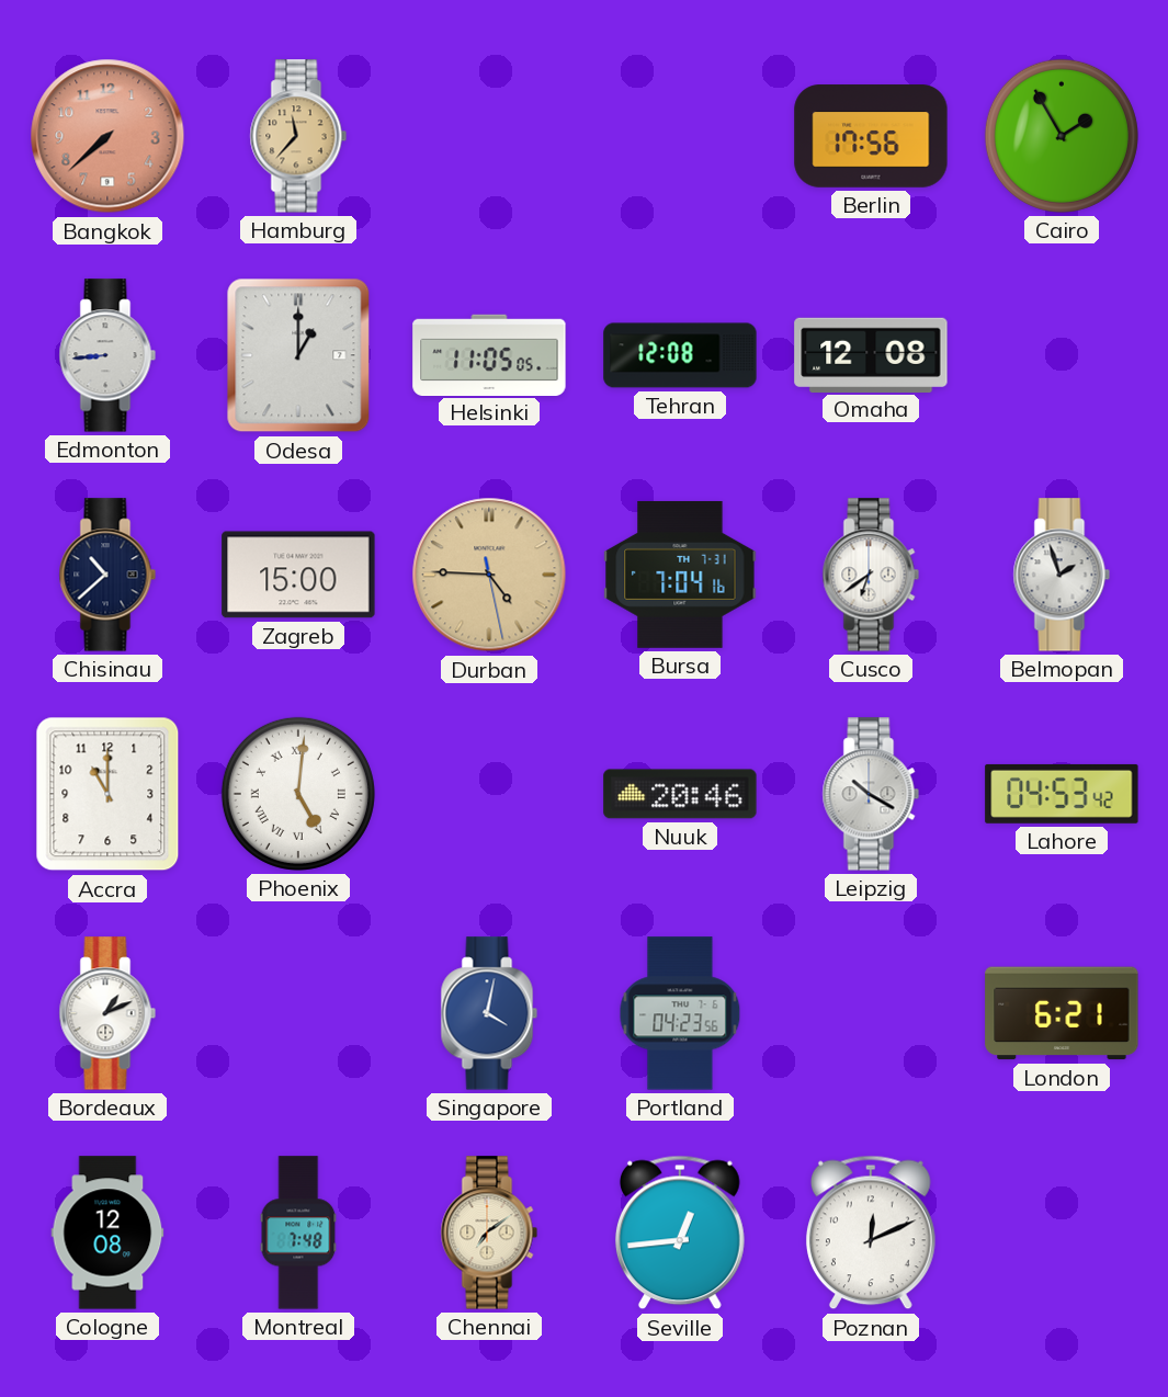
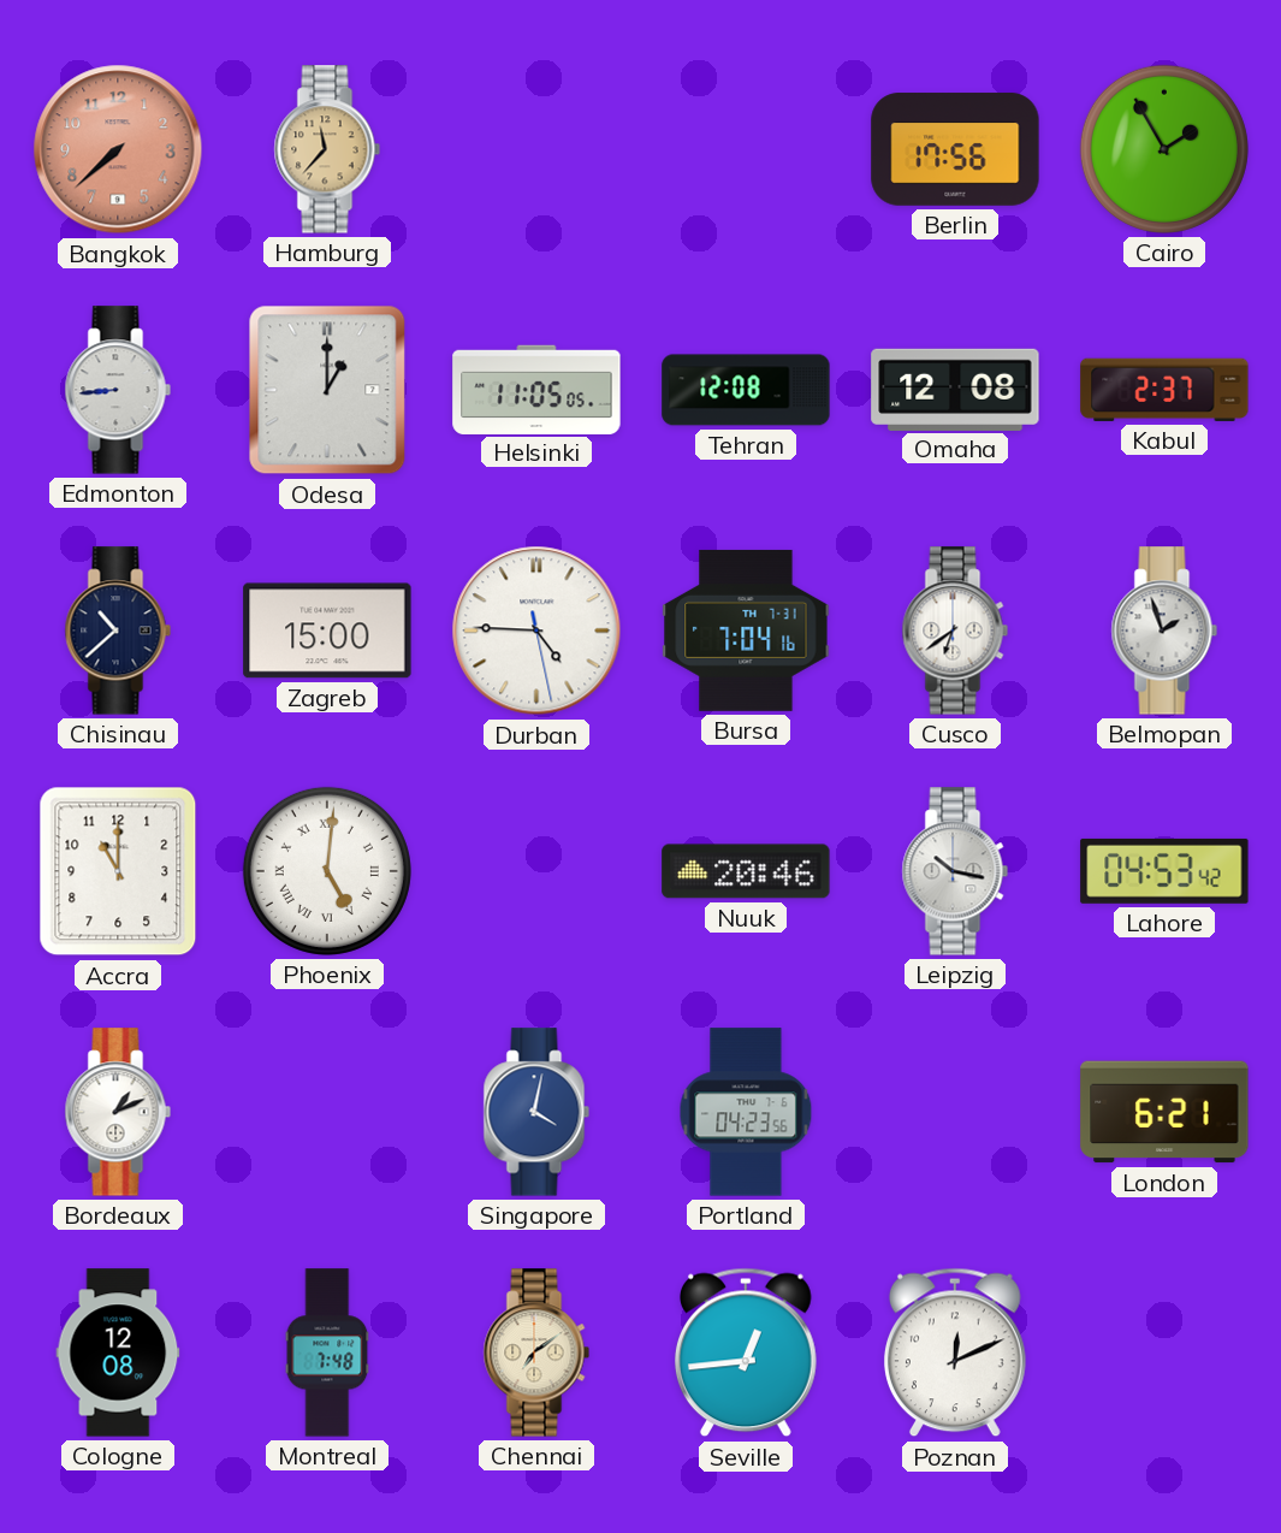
Kabul: none -> 2:37 (1164, 390)
Durban dial: champagne -> white (536, 631)
Leipzig: 10:20 -> 10:17 (955, 871)
